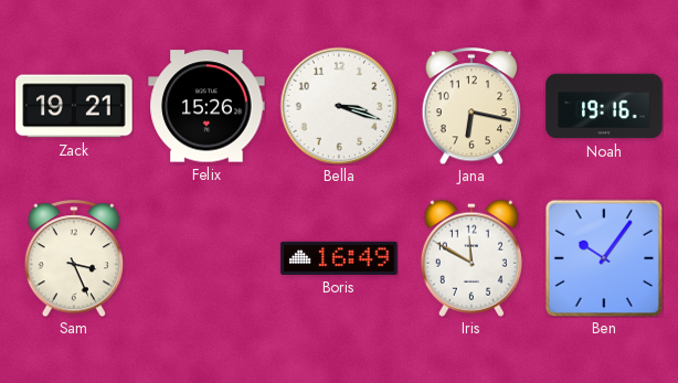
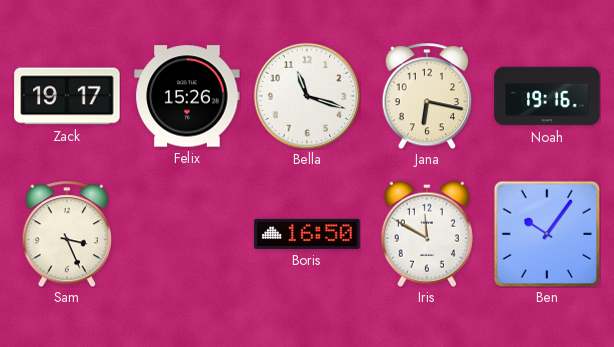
Zack: 19:21 -> 19:17 (67, 96)
Bella: 3:18 -> 11:18 (307, 96)
Boris: 16:49 -> 16:50 (307, 234)
